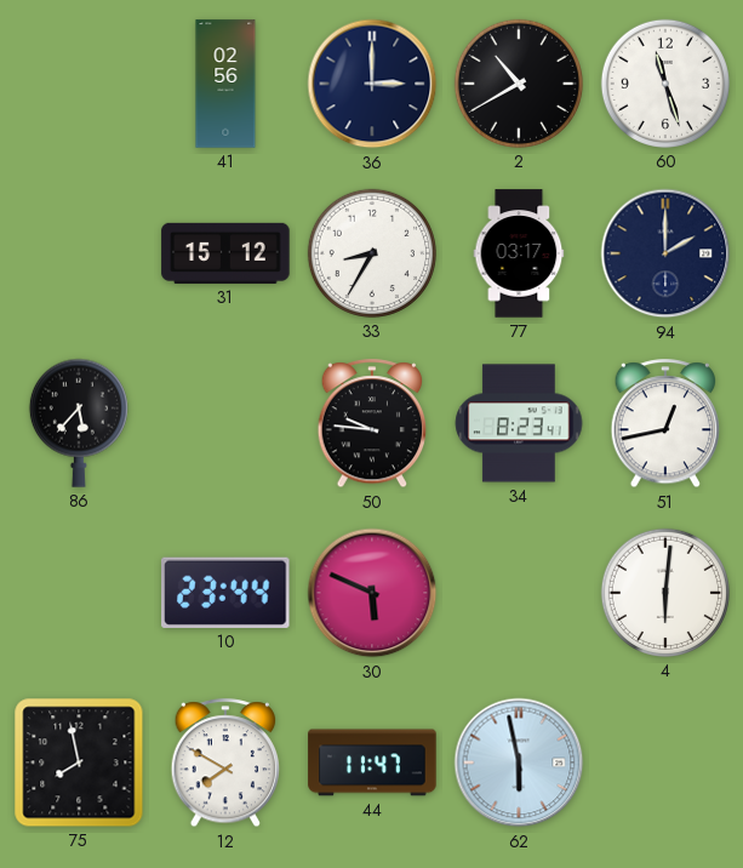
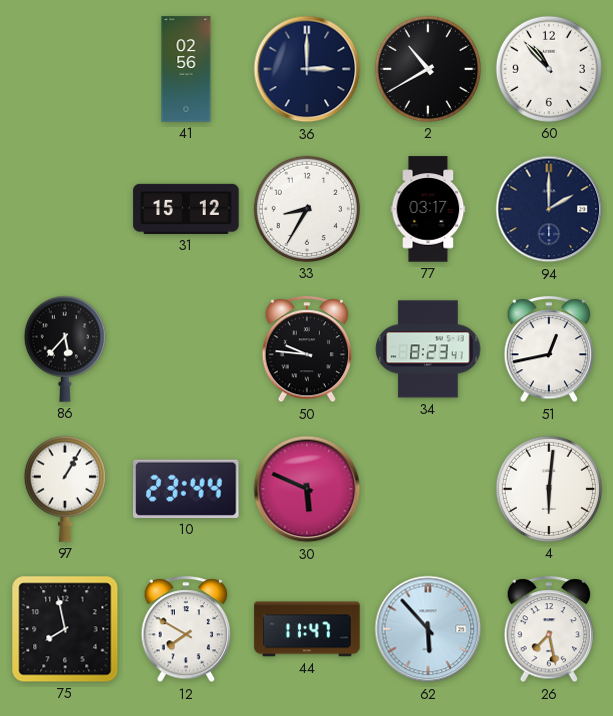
60: 11:27 -> 10:53 (549, 69)
97: none -> 1:05 (65, 489)
62: 5:58 -> 5:53 (428, 629)
26: none -> 7:28 (549, 630)
